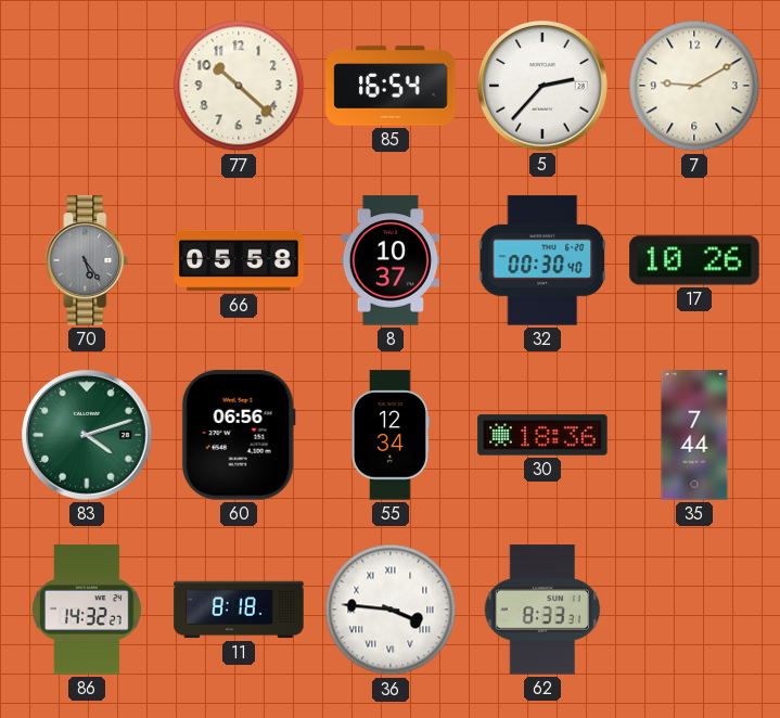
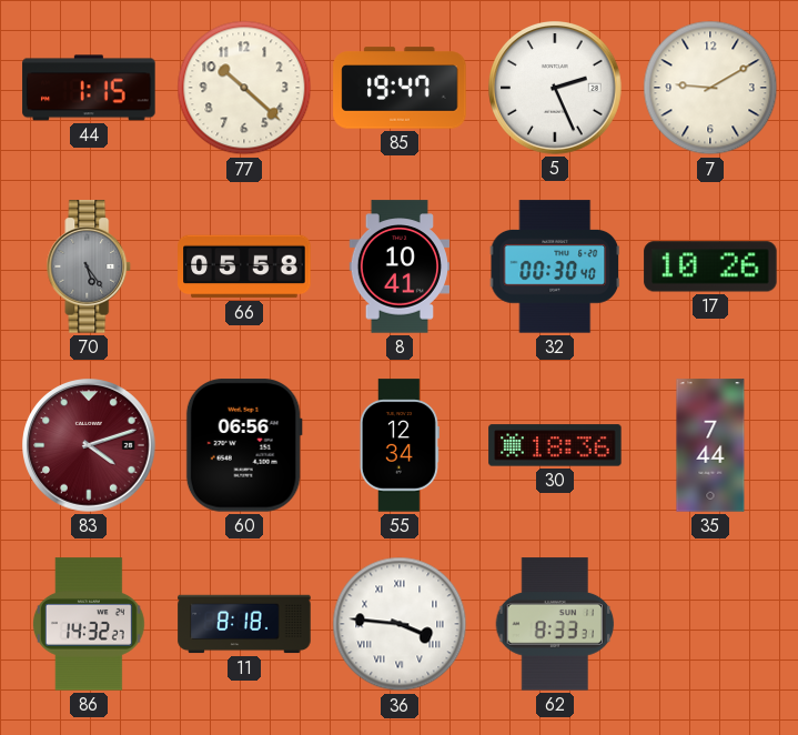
44: none -> 1:15 (89, 88)
85: 16:54 -> 19:47 (400, 88)
5: 2:37 -> 2:26 (556, 89)
8: 10:37 -> 10:41 (398, 266)
83 dial: green -> burgundy (90, 446)
